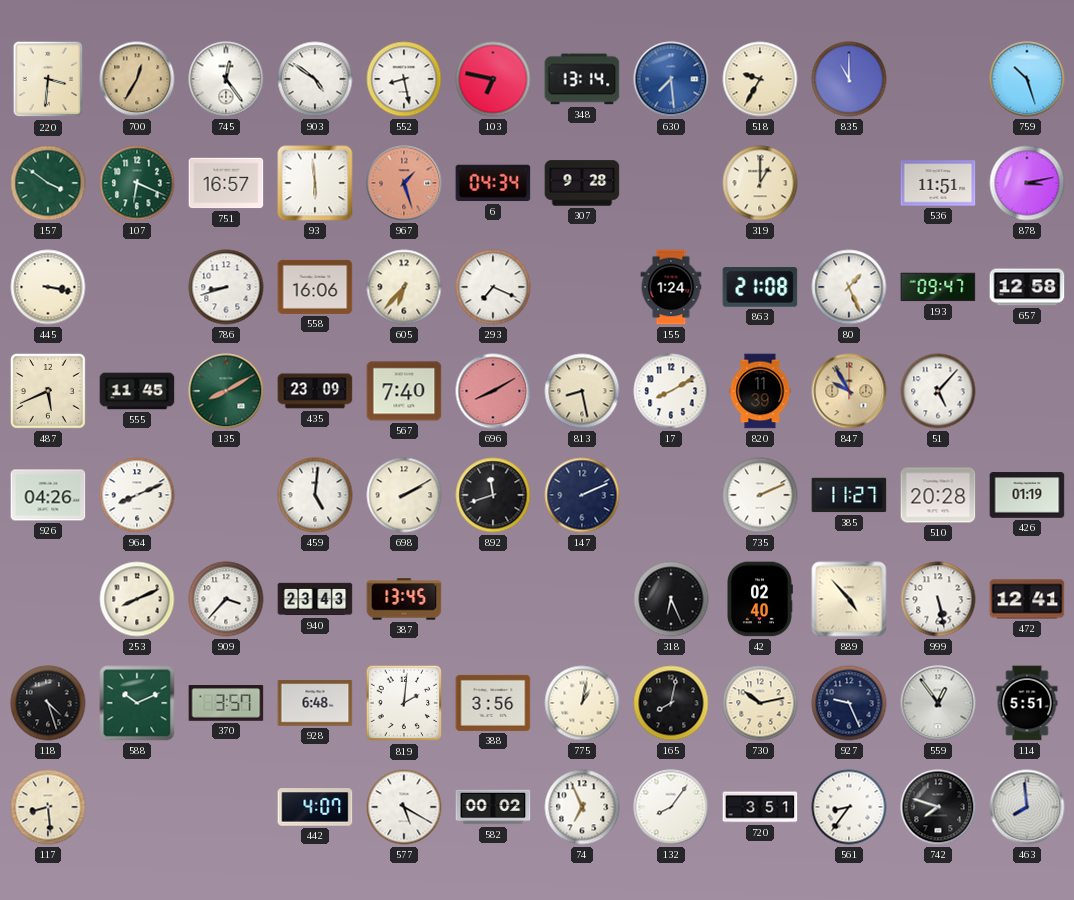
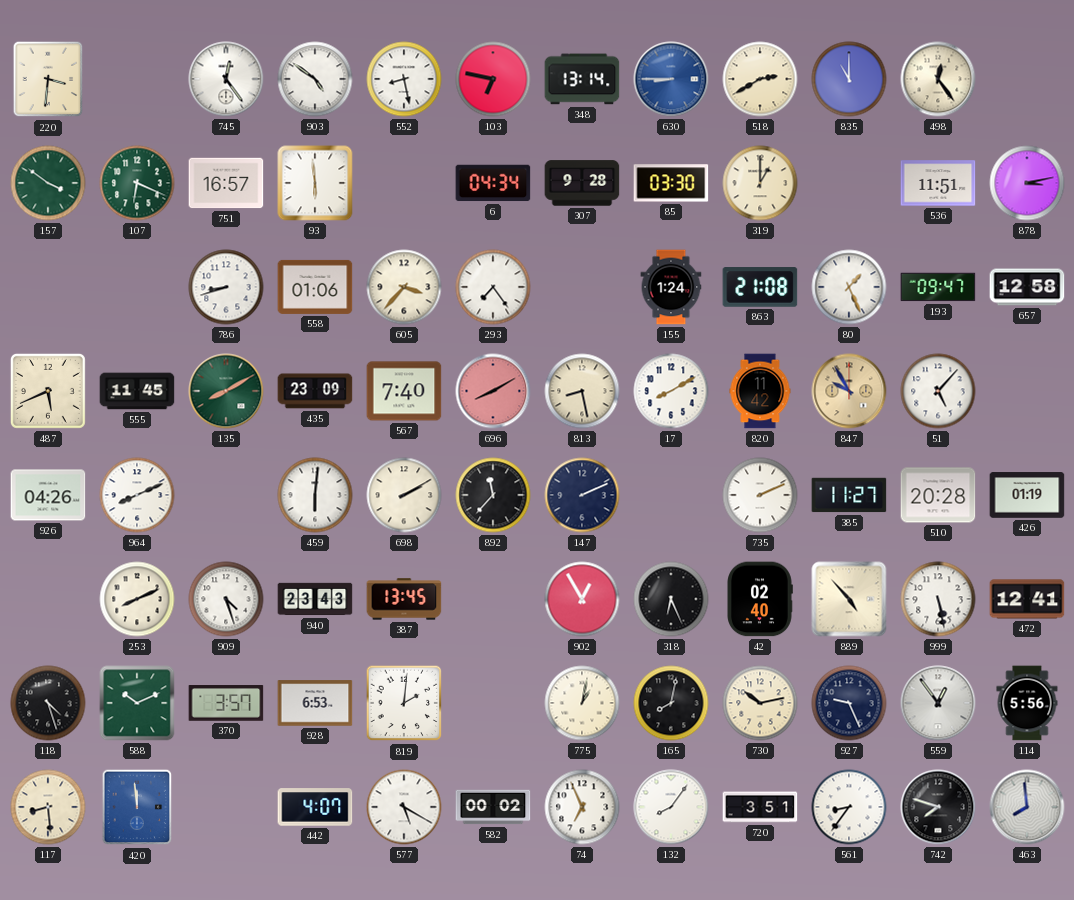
700: 12:35 -> none (137, 79)
630: 7:29 -> 8:45 (671, 79)
518: 9:35 -> 2:40 (760, 79)
498: none -> 12:24 (938, 79)
759: 10:27 -> none (1027, 79)
967: 1:27 -> none (404, 183)
85: none -> 03:30 (671, 183)
445: 3:17 -> none (48, 287)
558: 16:06 -> 01:06 (315, 287)
605: 6:37 -> 3:37 (404, 287)
293: 7:19 -> 7:24 (493, 287)
820: 11:39 -> 11:42 (760, 391)
459: 5:01 -> 6:01 (315, 495)
892: 11:42 -> 11:37 (493, 495)
909: 3:37 -> 4:27 (226, 599)
902: none -> 12:55 (582, 599)
928: 6:48 -> 6:53 (315, 703)
388: 3:56 -> none (493, 703)
114: 5:51 -> 5:56 (1027, 703)
420: none -> 11:59 (137, 807)
